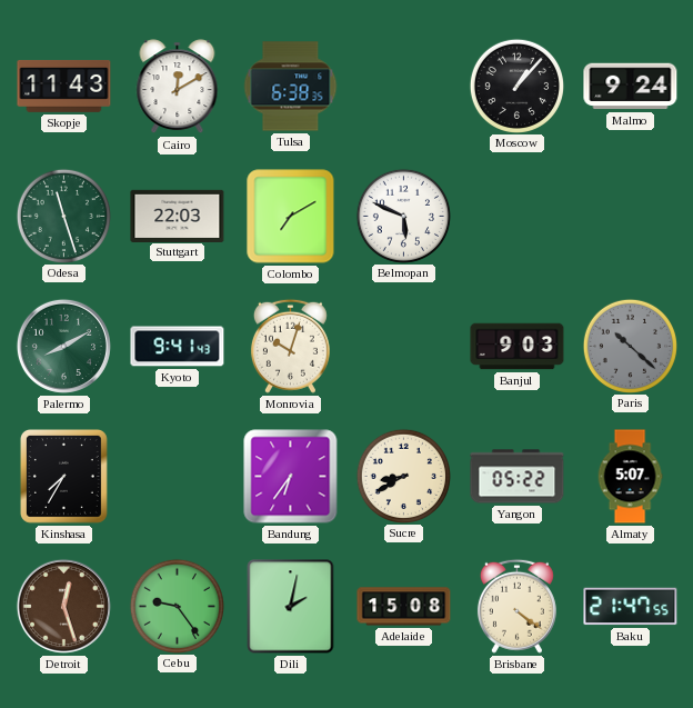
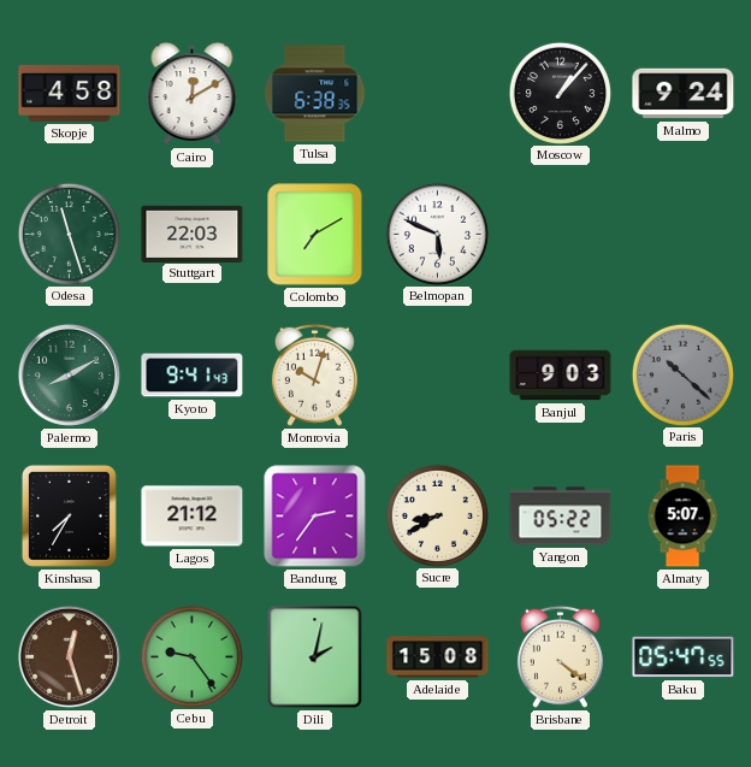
Skopje: 11:43 -> 4:58 (70, 93)
Lagos: none -> 21:12 (193, 517)
Bandung: 6:36 -> 2:36 (315, 517)
Baku: 21:47 -> 05:47 (684, 657)
